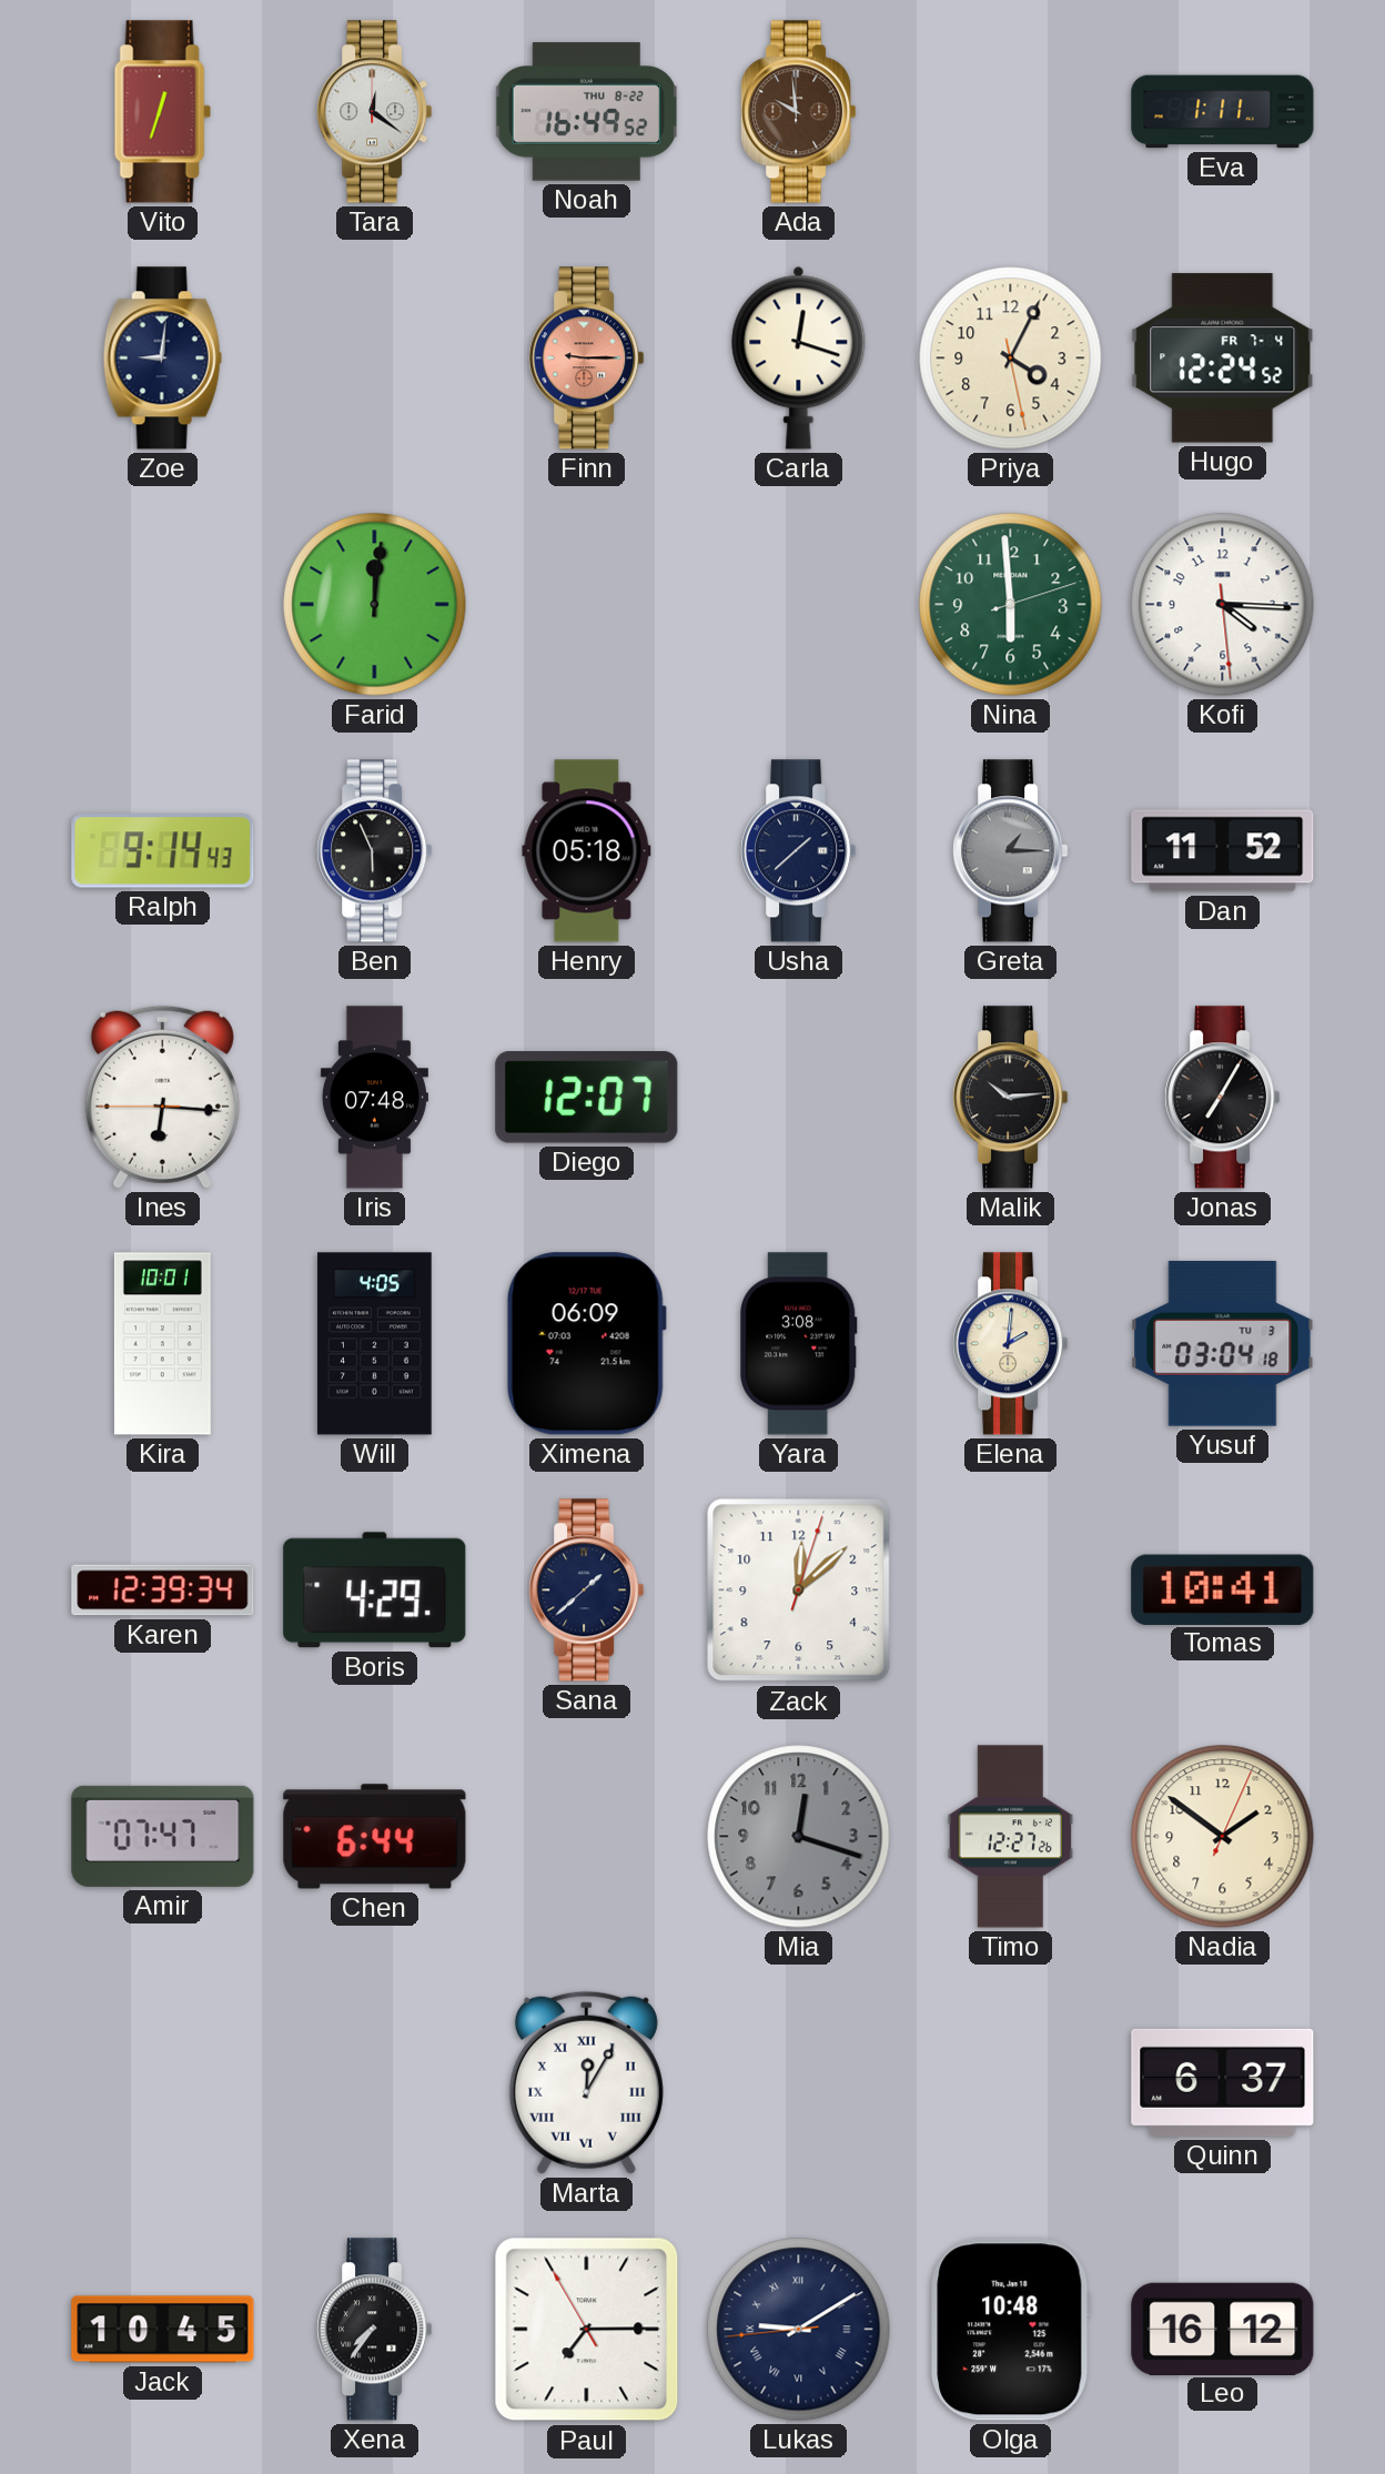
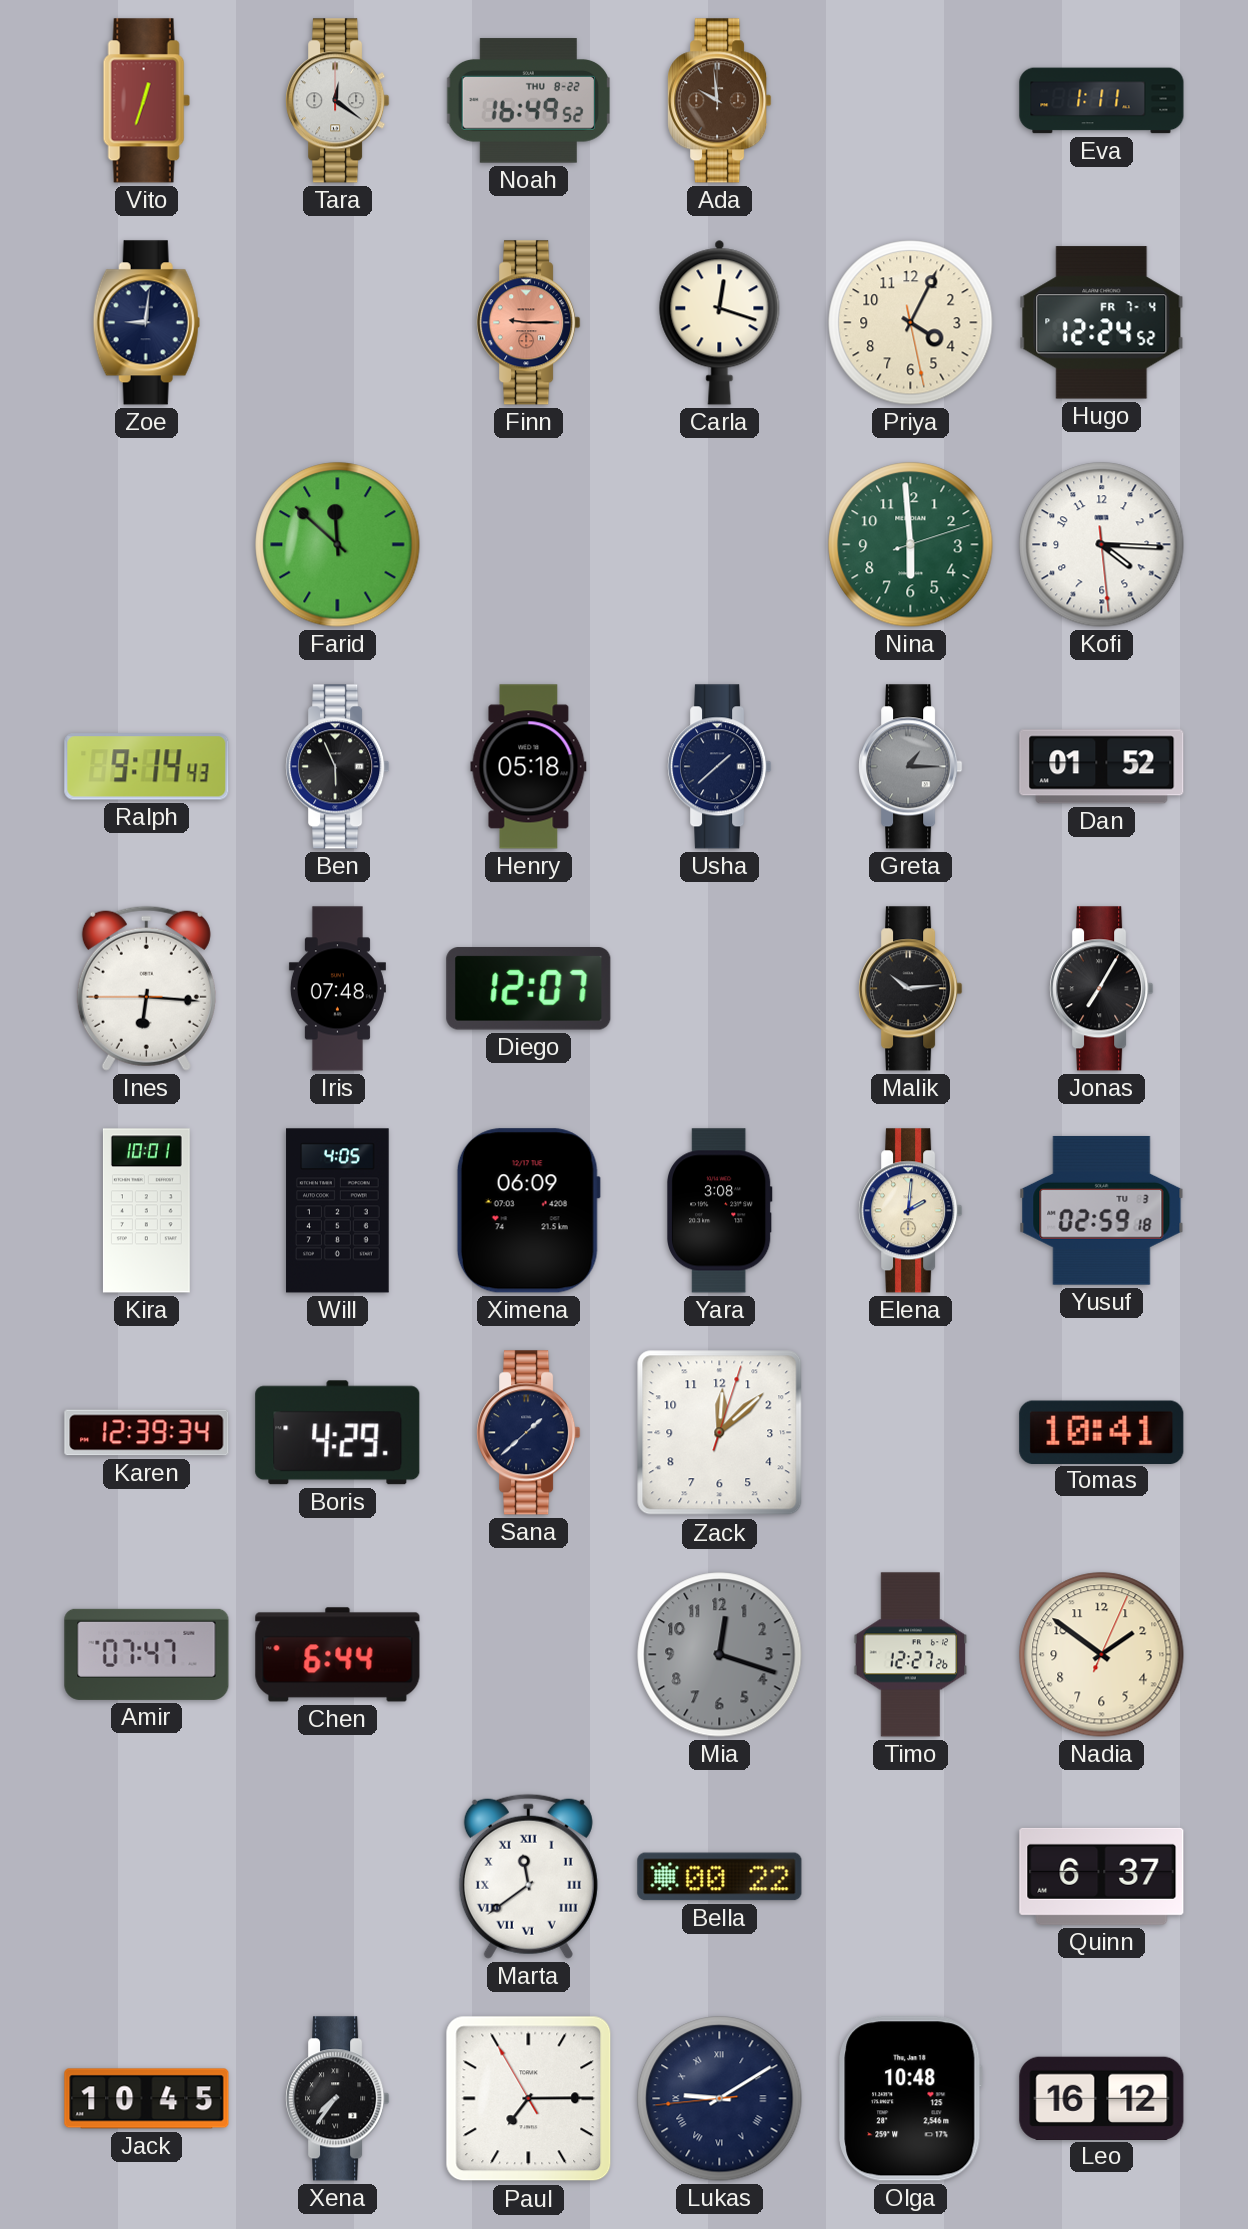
Farid: 12:01 -> 11:52 (338, 545)
Dan: 11:52 -> 01:52 (1102, 767)
Yusuf: 03:04 -> 02:59 (1102, 1210)
Marta: 12:05 -> 11:39 (528, 1876)
Bella: none -> 00:22 (720, 1877)
